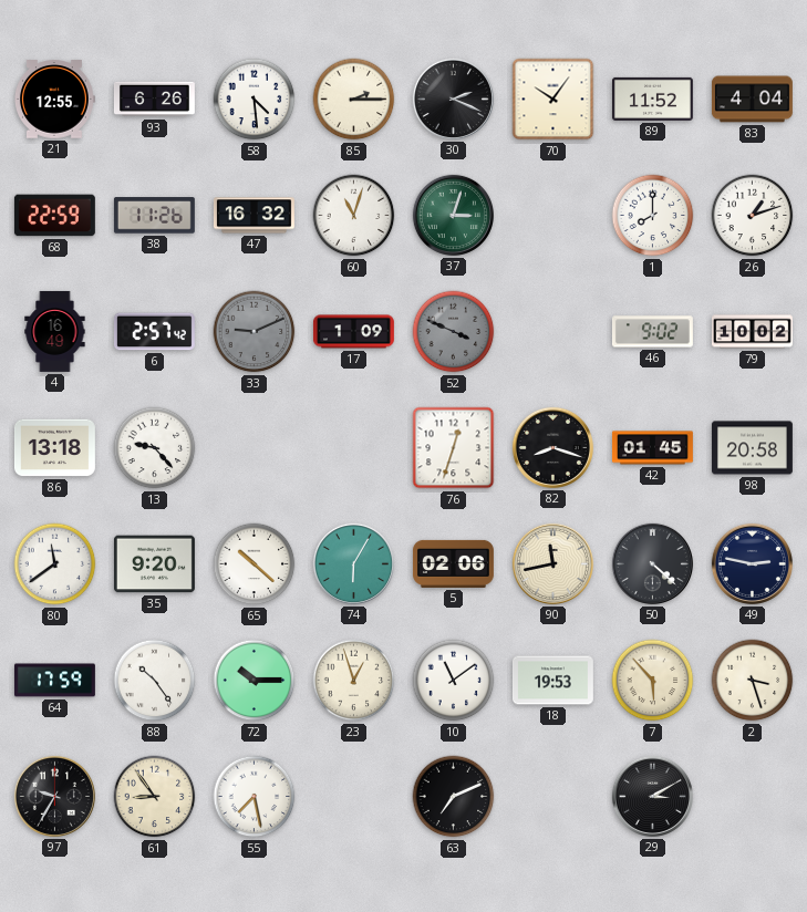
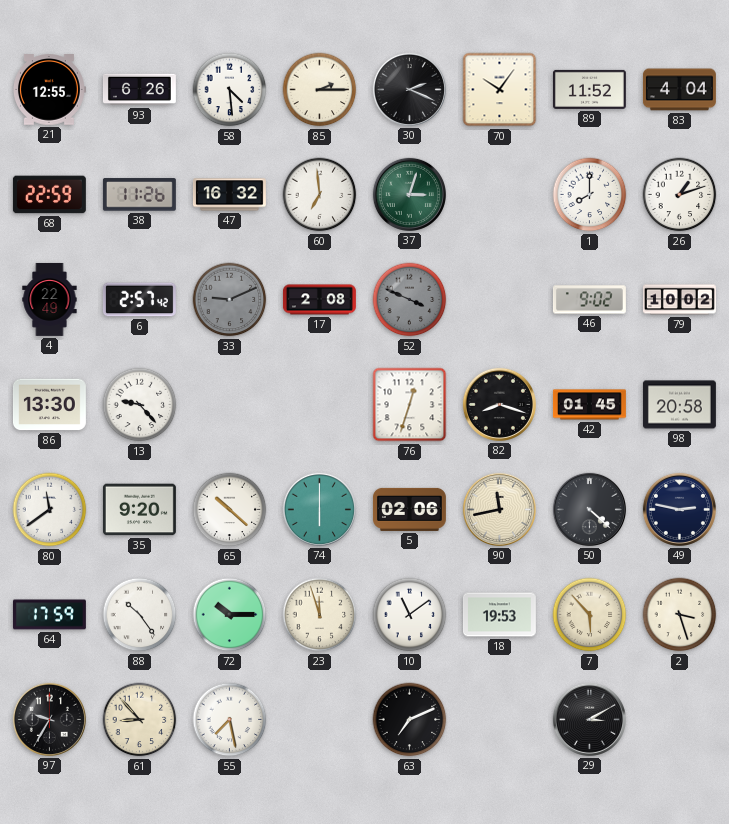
60: 11:03 -> 6:59 (320, 195)
4: 16:49 -> 22:49 (50, 299)
17: 1:09 -> 2:08 (319, 300)
86: 13:18 -> 13:30 (49, 405)
74: 6:05 -> 6:00 (319, 509)
23: 12:57 -> 11:57 (320, 615)
61: 8:54 -> 8:53 (140, 720)
